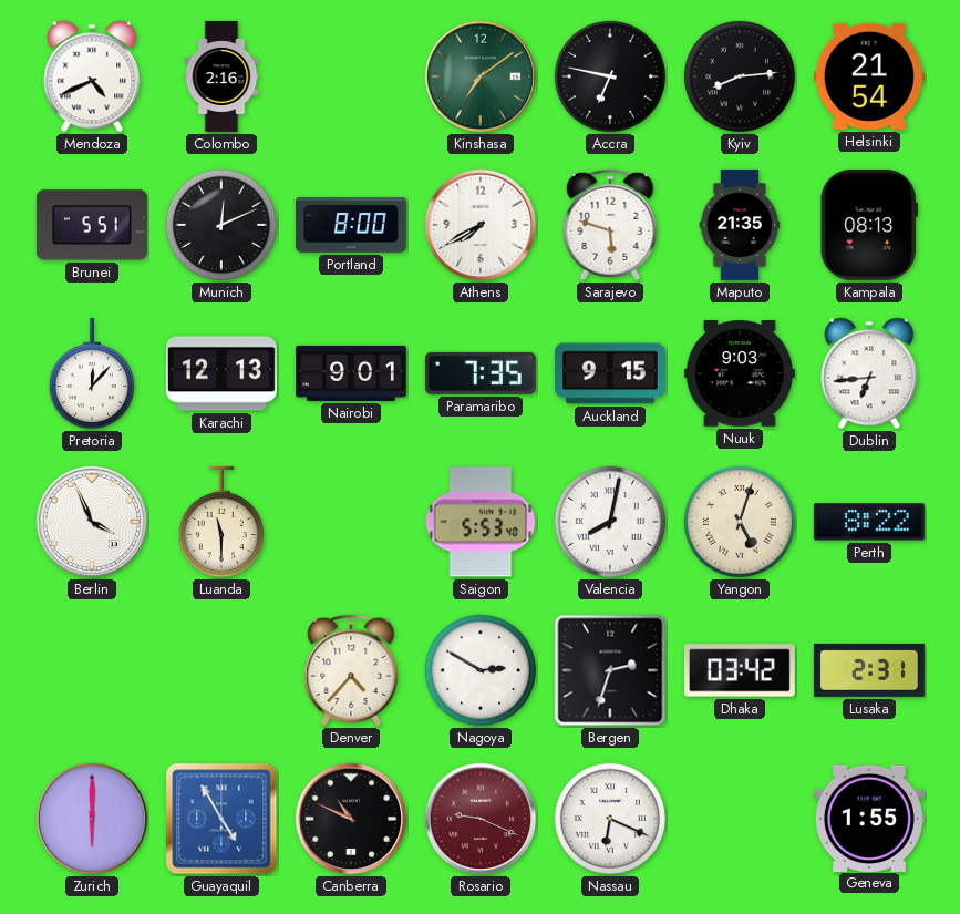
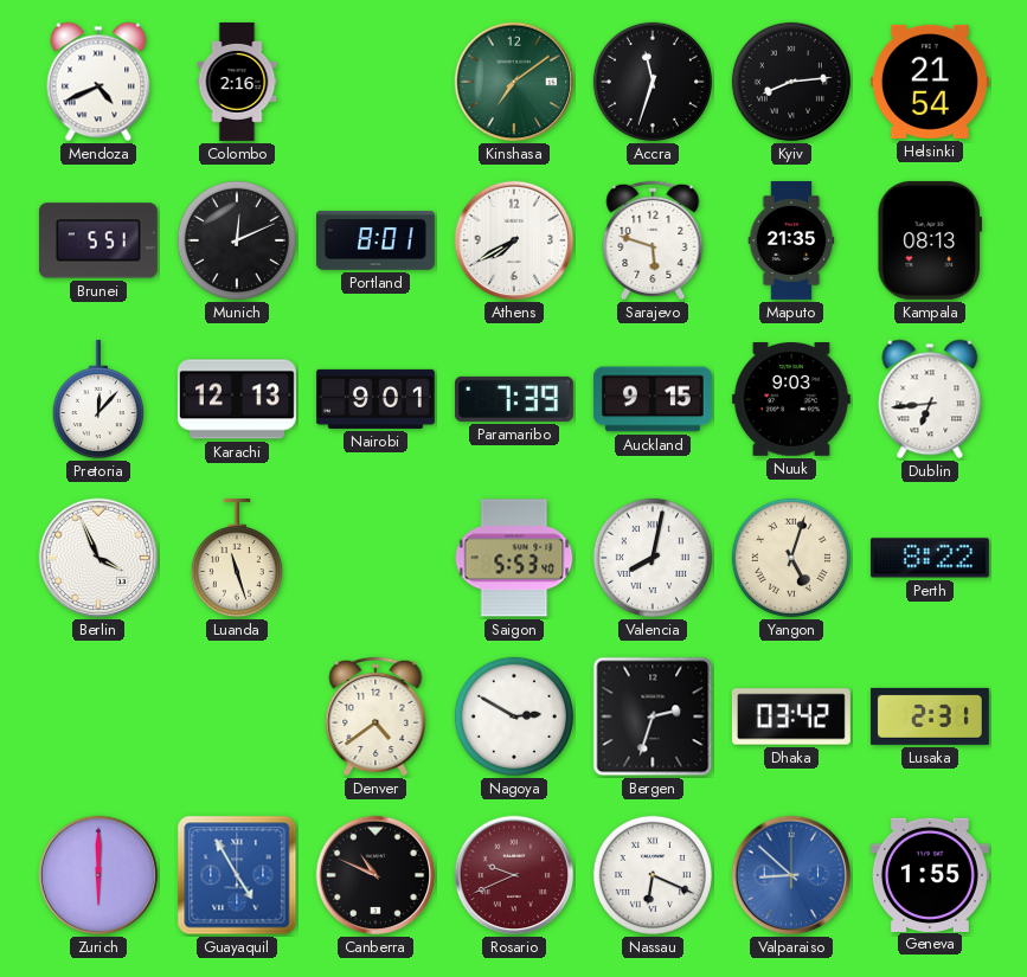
Accra: 6:47 -> 11:33 (653, 82)
Portland: 8:00 -> 8:01 (376, 240)
Paramaribo: 7:35 -> 7:39 (514, 399)
Luanda: 11:30 -> 11:27 (237, 558)
Denver: 4:37 -> 4:39 (376, 716)
Rosario: 9:19 -> 9:41 (514, 875)
Valparaiso: none -> 8:52 (791, 875)
